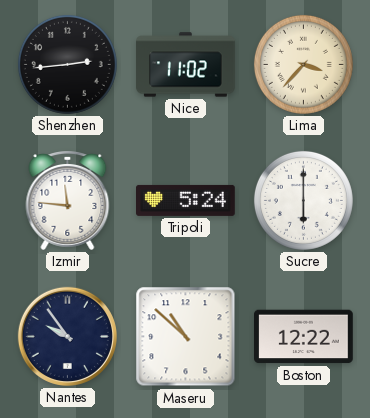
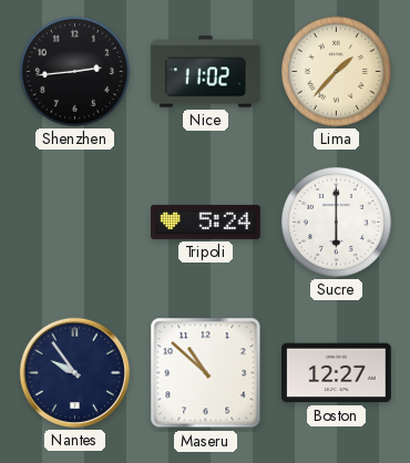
Lima: 3:37 -> 1:37 (336, 71)
Izmir: 11:46 -> none (68, 201)
Boston: 12:22 -> 12:27 (337, 373)
